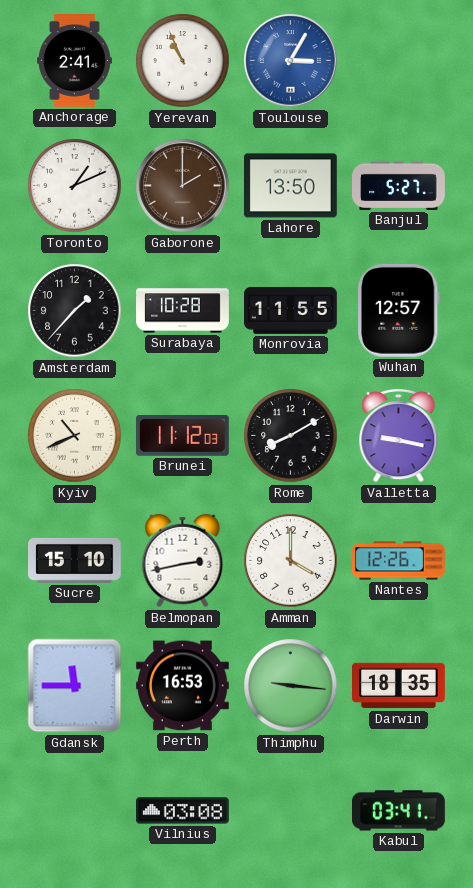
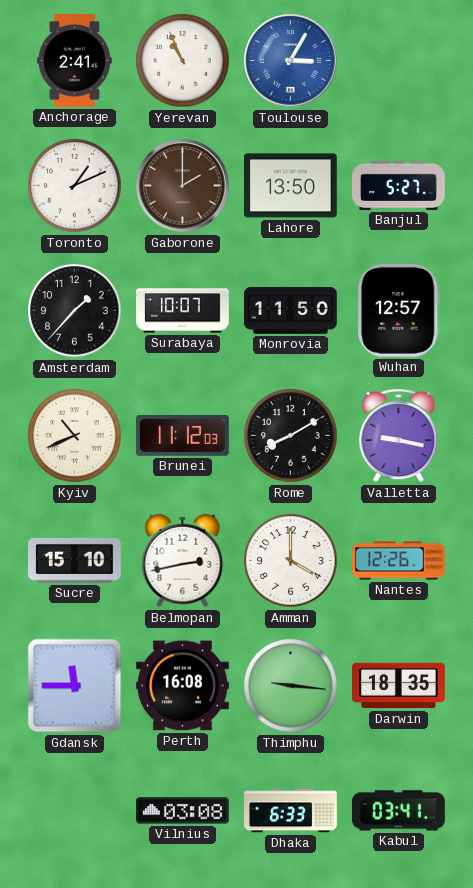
Surabaya: 10:28 -> 10:07 (183, 311)
Monrovia: 11:55 -> 11:50 (291, 310)
Perth: 16:53 -> 16:08 (183, 686)
Dhaka: none -> 6:33 (291, 811)
